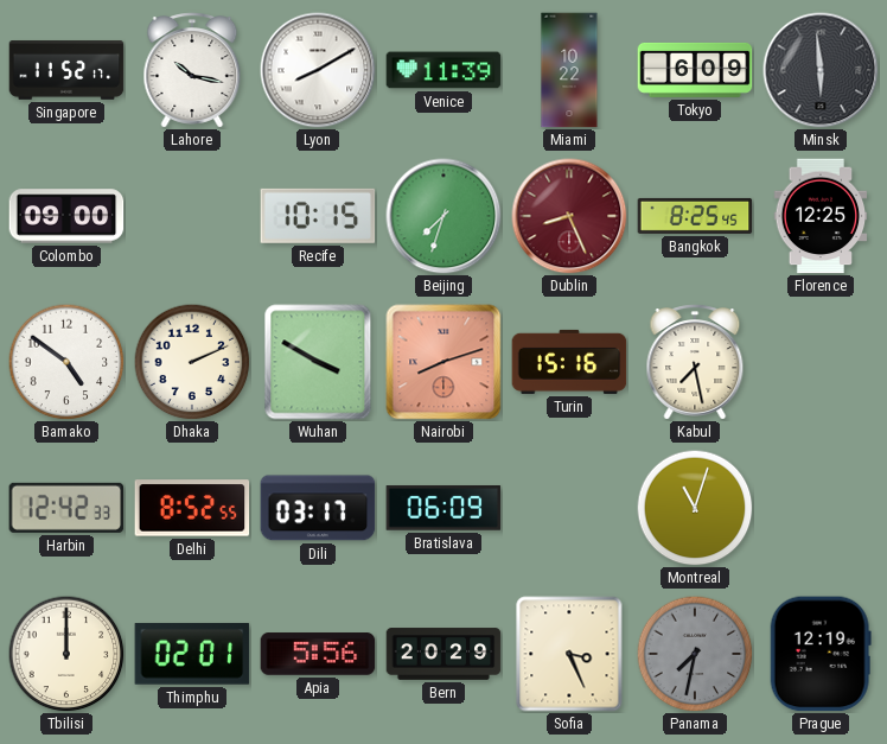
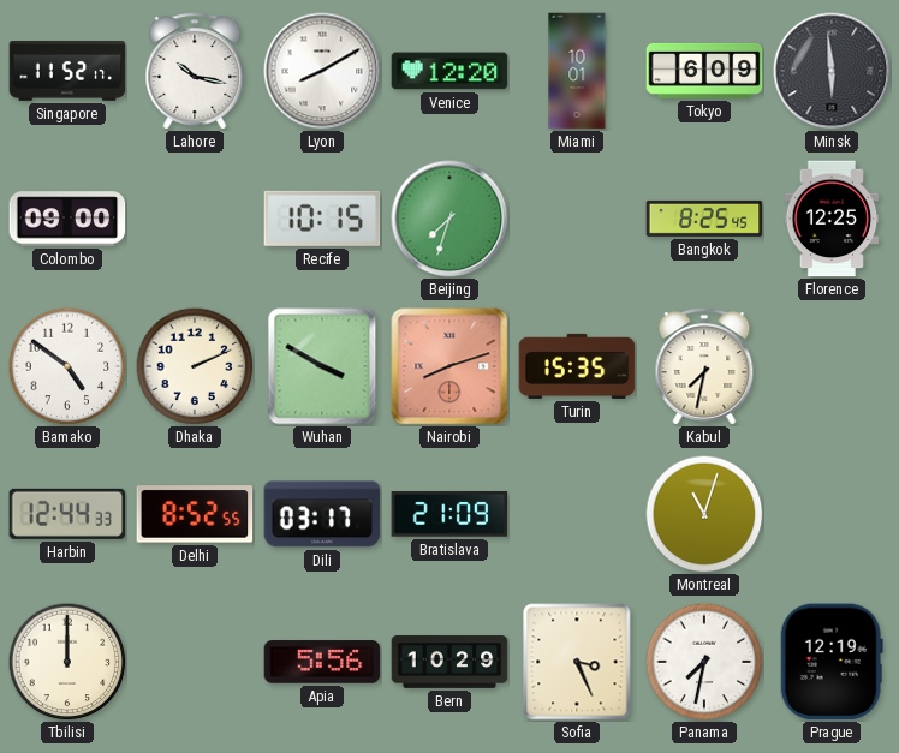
Venice: 11:39 -> 12:20 (449, 71)
Miami: 10:22 -> 10:01 (577, 71)
Dublin: 8:26 -> none (569, 216)
Turin: 15:16 -> 15:35 (577, 366)
Kabul: 7:28 -> 7:32 (704, 366)
Harbin: 12:42 -> 12:44 (67, 514)
Bratislava: 06:09 -> 21:09 (449, 515)
Thimphu: 02:01 -> none (192, 655)
Bern: 20:29 -> 10:29 (449, 662)
Panama dial: grey -> white (704, 662)
